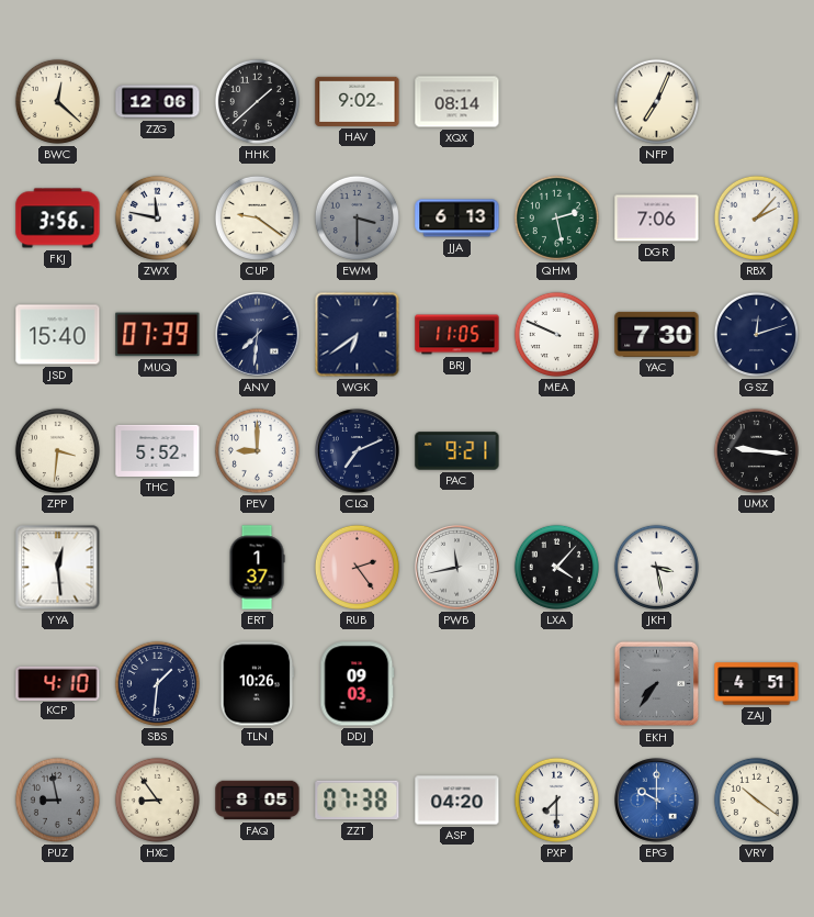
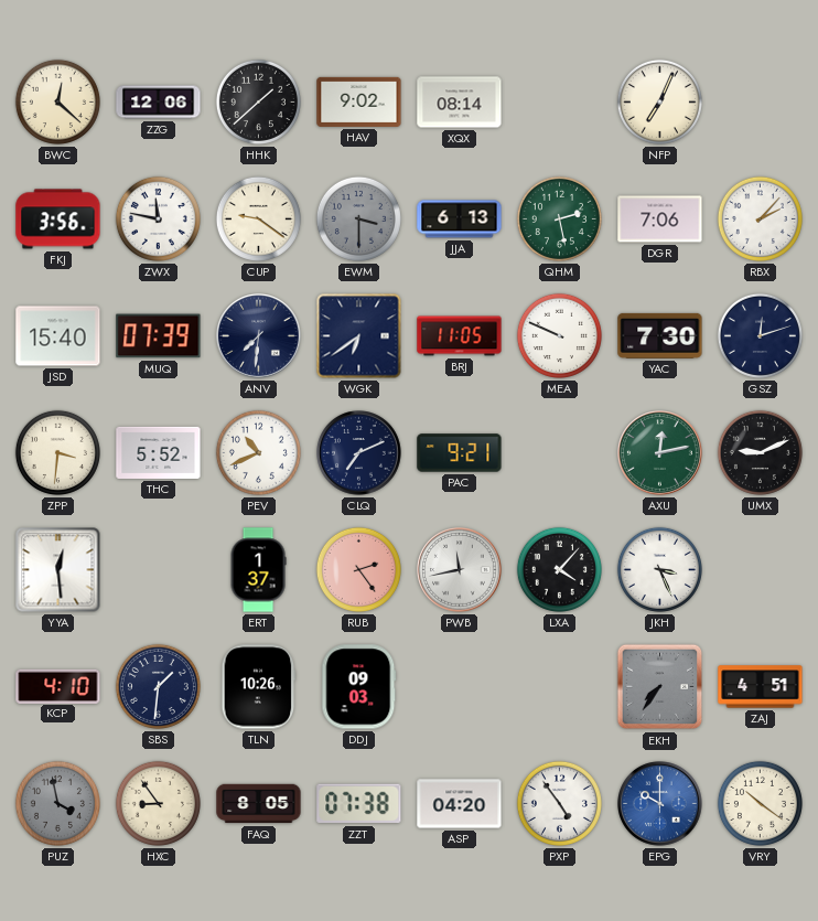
PEV: 9:00 -> 10:41 (258, 452)
AXU: none -> 12:13 (660, 453)
UMX: 9:16 -> 9:11 (760, 452)
JKH: 3:28 -> 3:26 (659, 569)
PUZ: 8:58 -> 3:58 (57, 803)
PXP: 7:30 -> 4:54 (559, 803)
